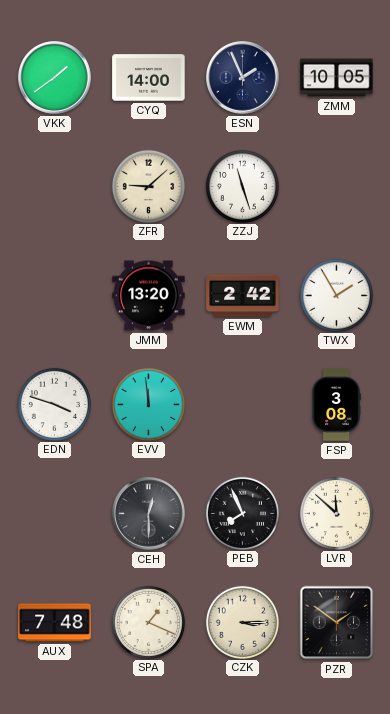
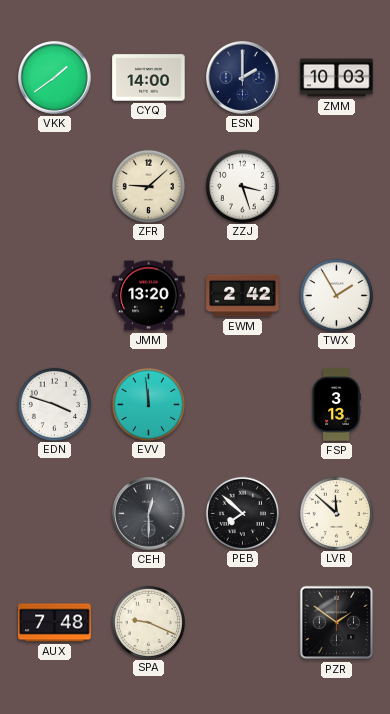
ESN: 1:56 -> 2:00 (243, 78)
ZMM: 10:05 -> 10:03 (337, 78)
ZZJ: 11:27 -> 3:27 (242, 186)
FSP: 3:08 -> 3:13 (336, 405)
PEB: 7:56 -> 7:52 (242, 513)
SPA: 1:19 -> 9:19 (148, 622)
CZK: 3:15 -> none (242, 622)
